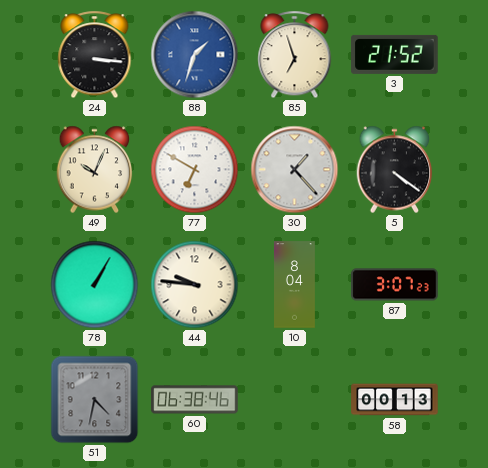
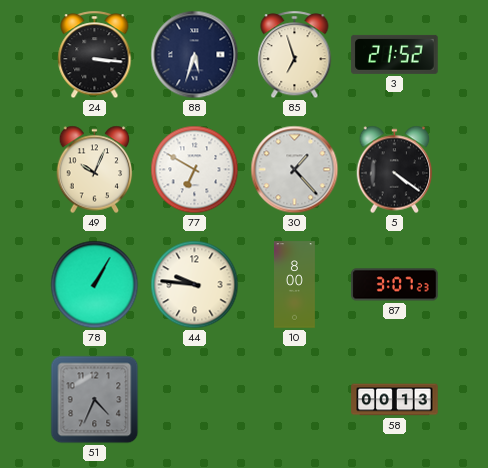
88: 1:33 -> 5:33 (195, 55)
88 dial: blue -> navy (195, 55)
10: 8:04 -> 8:00 (295, 285)
51: 4:32 -> 4:34 (95, 400)
60: 06:38 -> none (195, 400)
